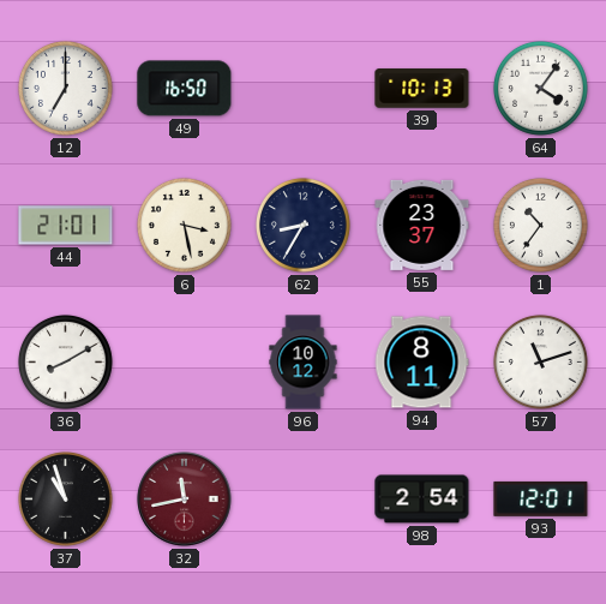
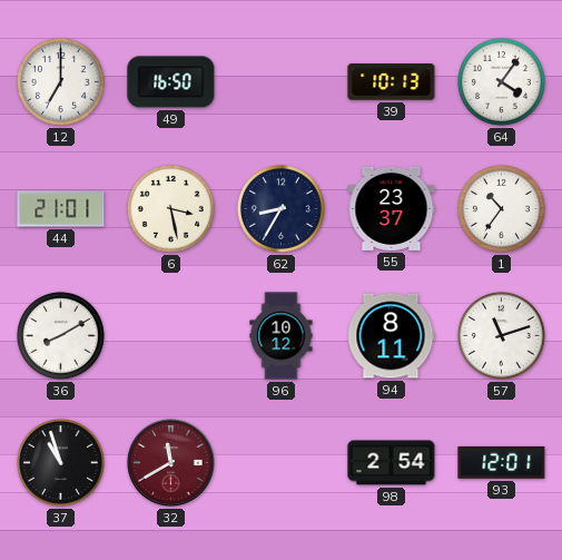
32: 11:43 -> 11:40 (171, 463)
